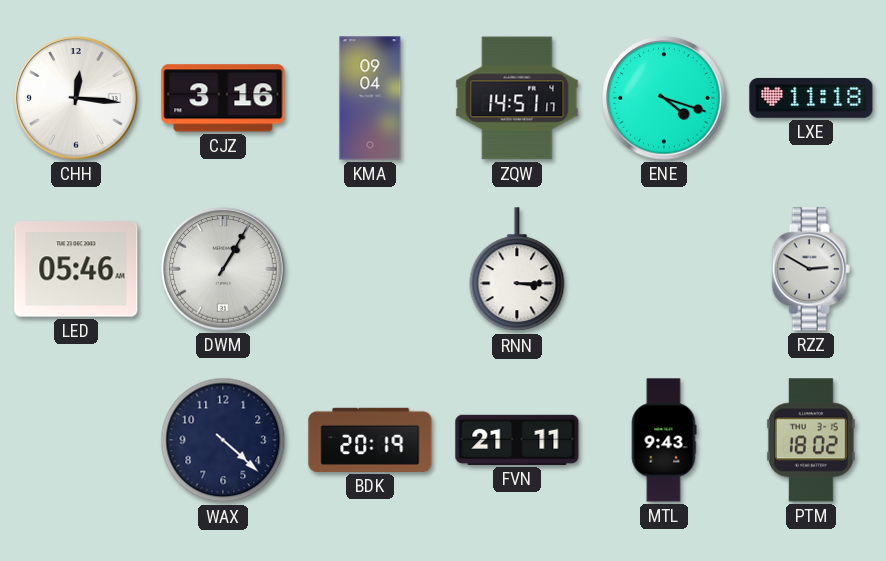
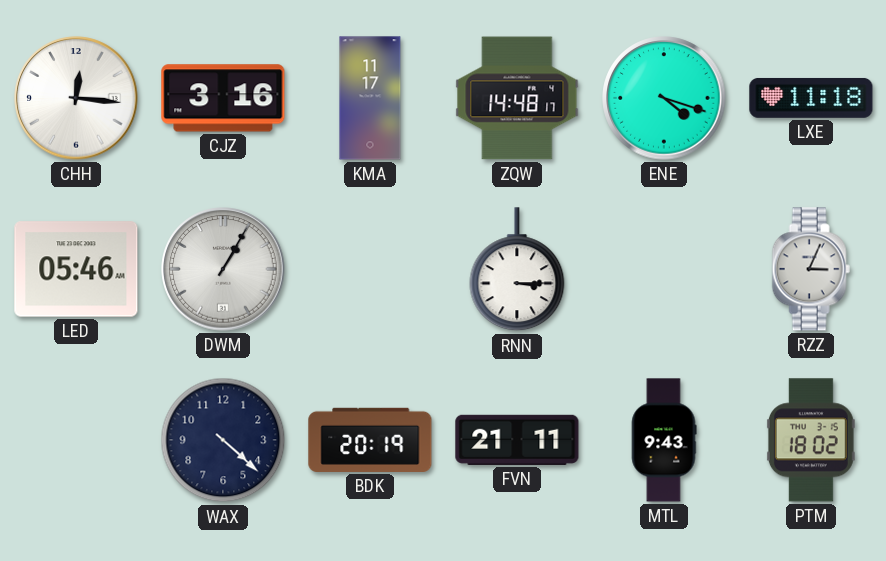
KMA: 09:04 -> 11:17 (370, 98)
ZQW: 14:51 -> 14:48 (517, 98)
RZZ: 2:50 -> 3:04 (811, 269)
